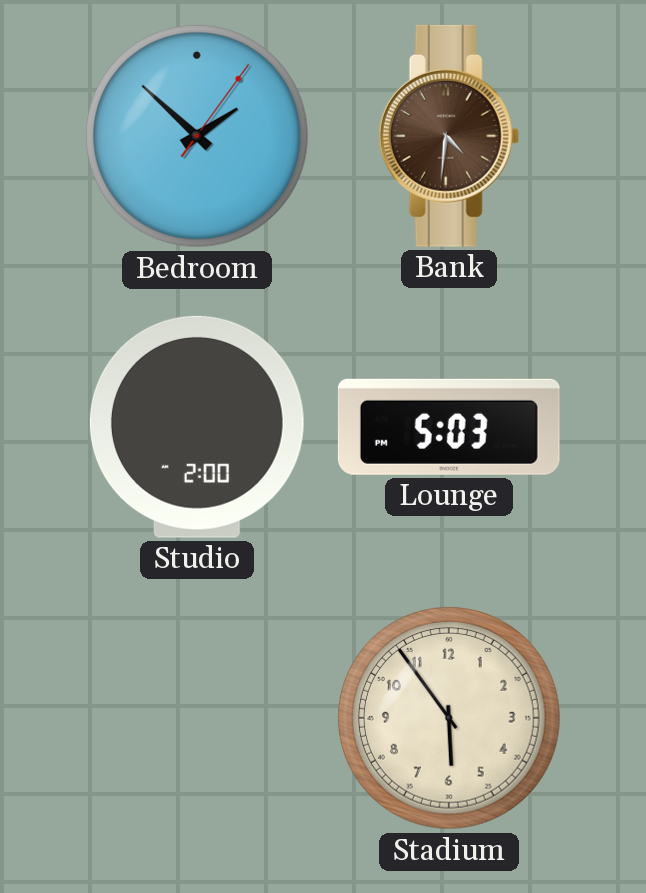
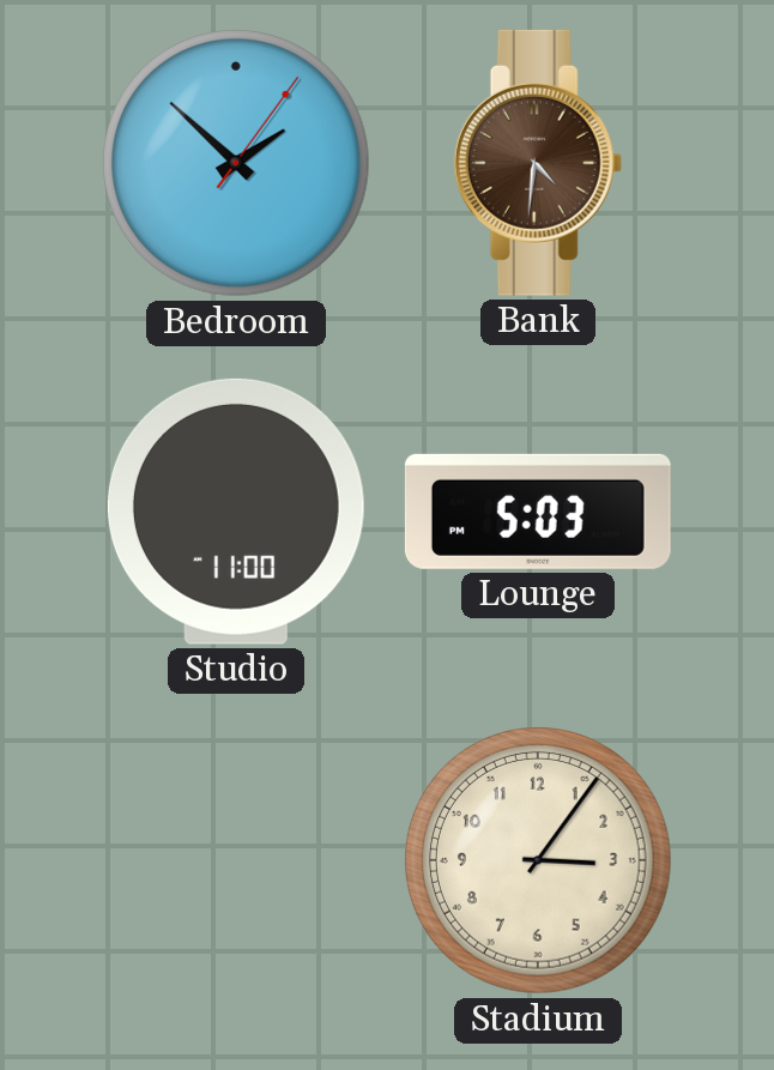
Studio: 2:00 -> 11:00 (236, 512)
Stadium: 5:54 -> 3:06 (539, 862)
